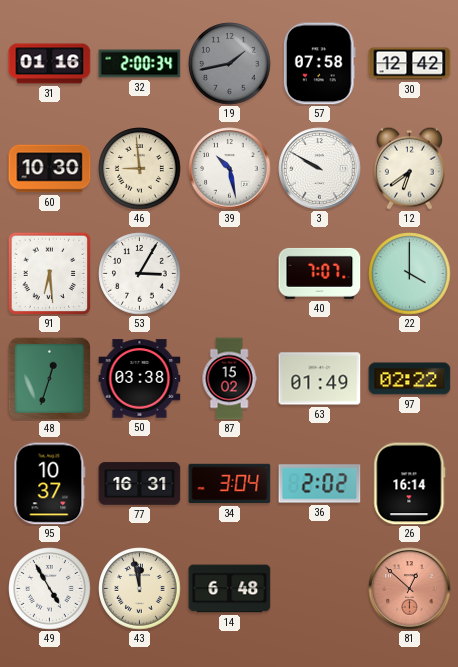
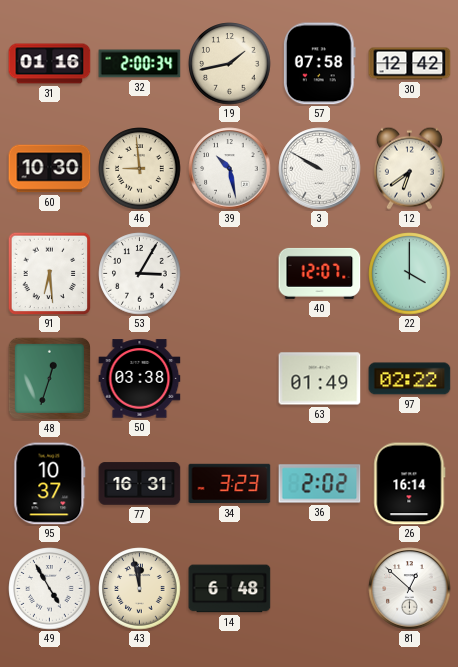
19 dial: grey -> cream (230, 64)
40: 7:07 -> 12:07 (320, 273)
87: 15:02 -> none (229, 379)
34: 3:04 -> 3:23 (230, 484)
81 dial: salmon -> white (410, 589)
